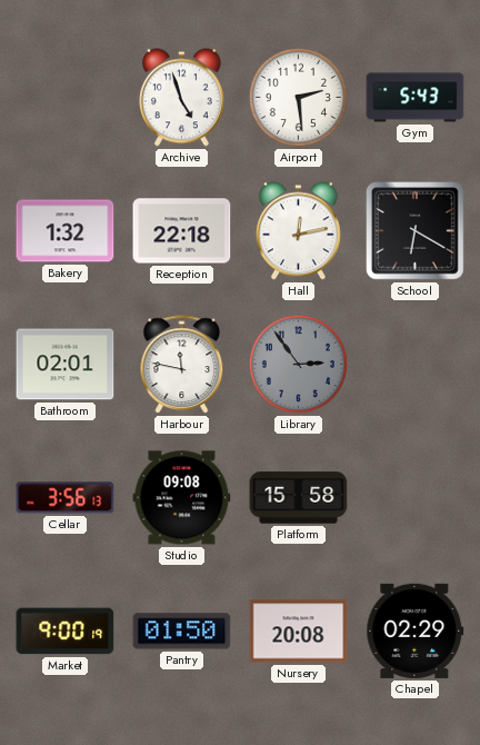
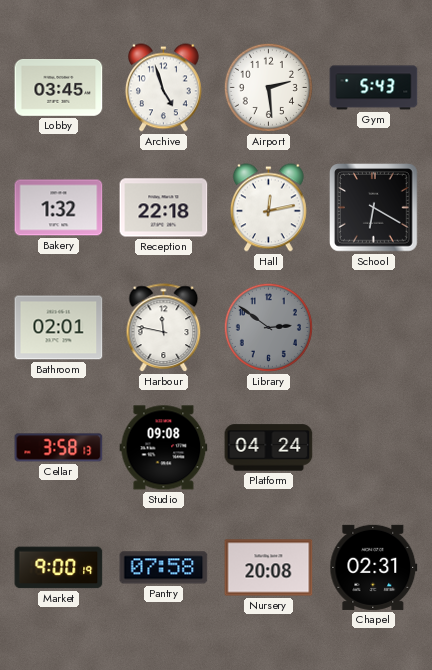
Lobby: none -> 03:45 (59, 88)
Library: 2:54 -> 2:51 (268, 327)
Cellar: 3:56 -> 3:58 (59, 448)
Platform: 15:58 -> 04:24 (269, 448)
Pantry: 01:50 -> 07:58 (164, 568)
Chapel: 02:29 -> 02:31 (374, 567)
